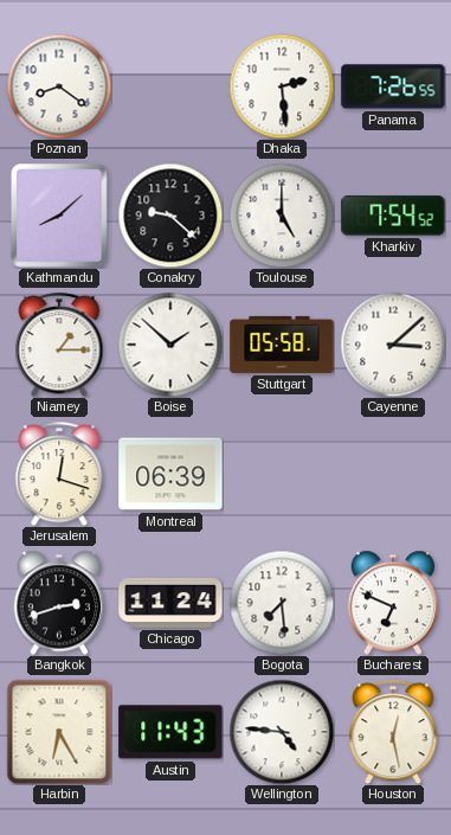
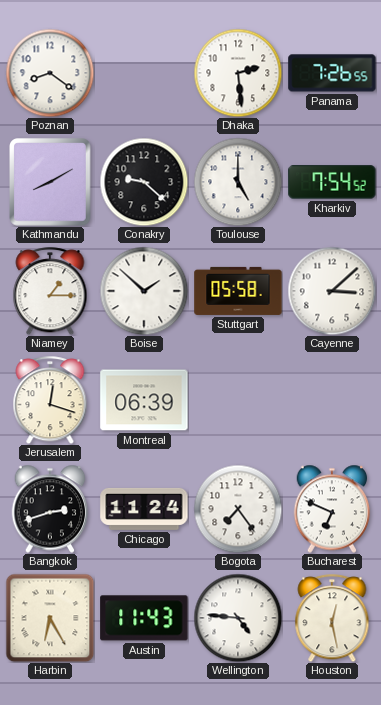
Kathmandu: 8:08 -> 8:10 (51, 183)
Bogota: 7:29 -> 7:24 (238, 509)
